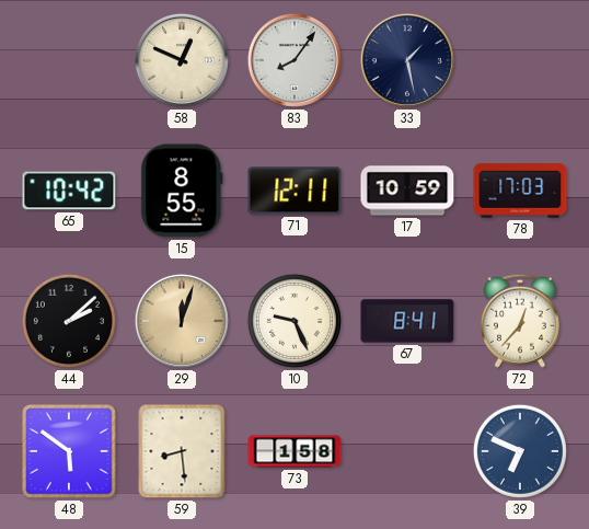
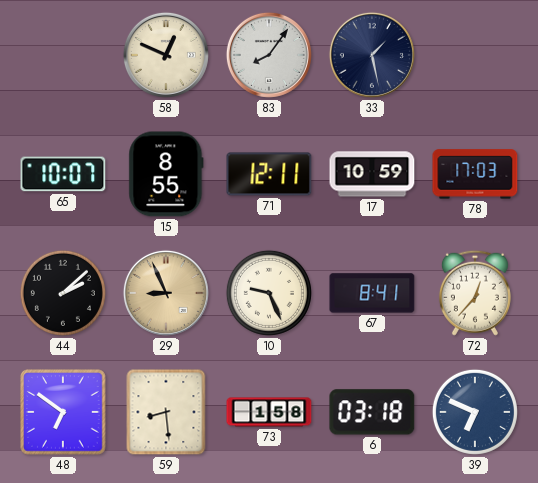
65: 10:42 -> 10:07 (63, 174)
29: 12:03 -> 8:56 (166, 293)
48: 5:51 -> 6:51 (63, 412)
6: none -> 03:18 (372, 412)
